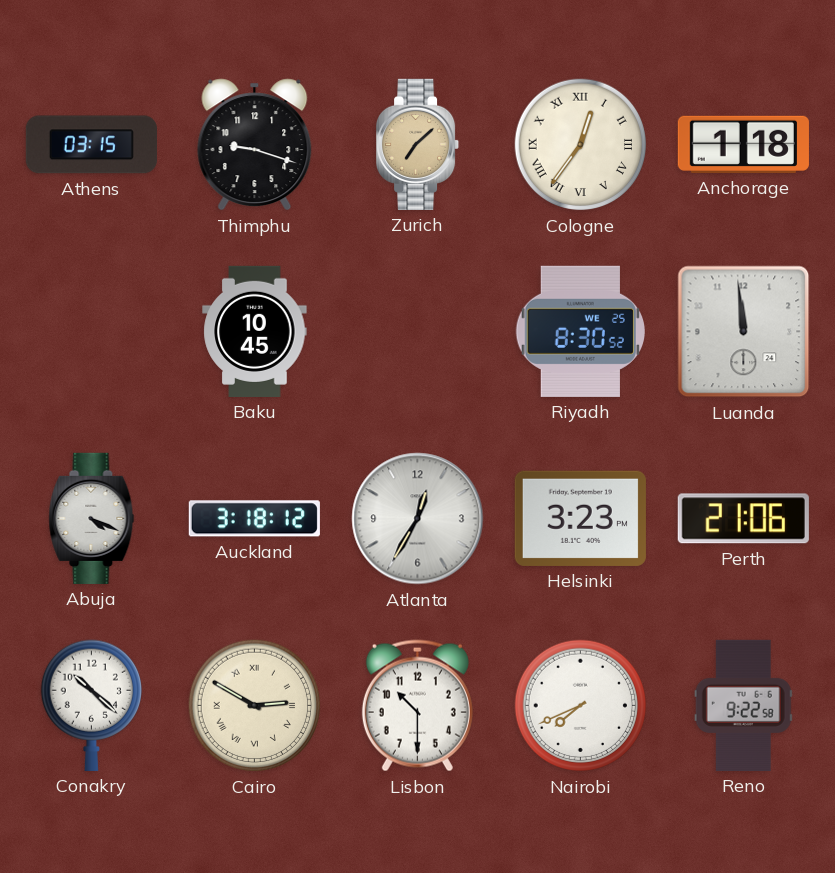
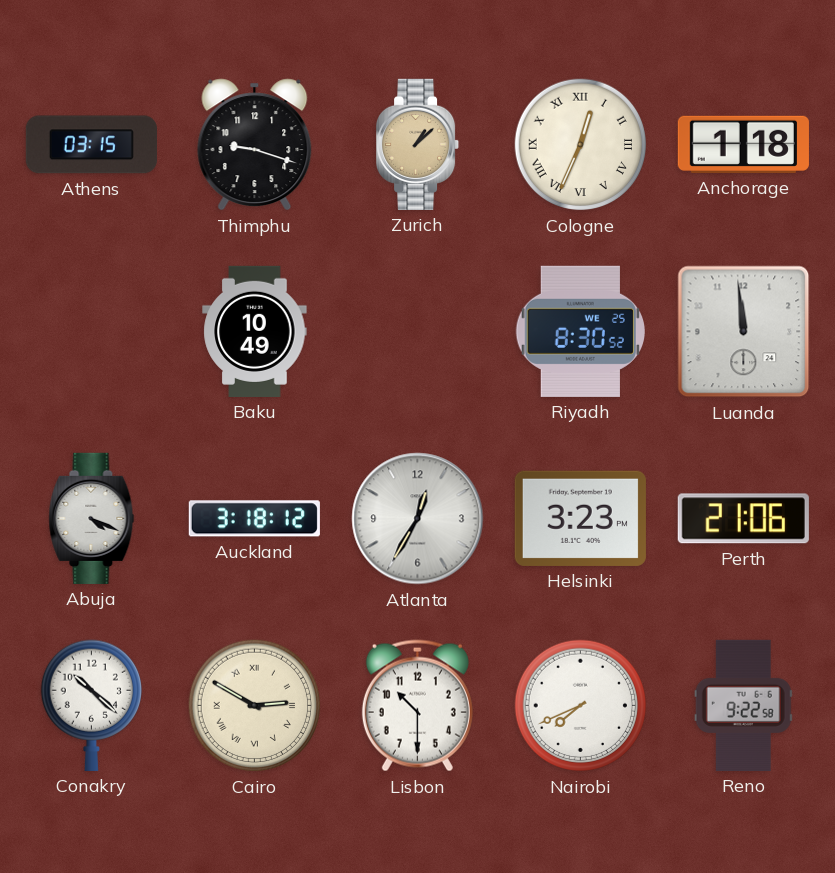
Zurich: 7:08 -> 1:08 (418, 144)
Cologne: 12:36 -> 12:34 (581, 145)
Baku: 10:45 -> 10:49 (255, 331)
